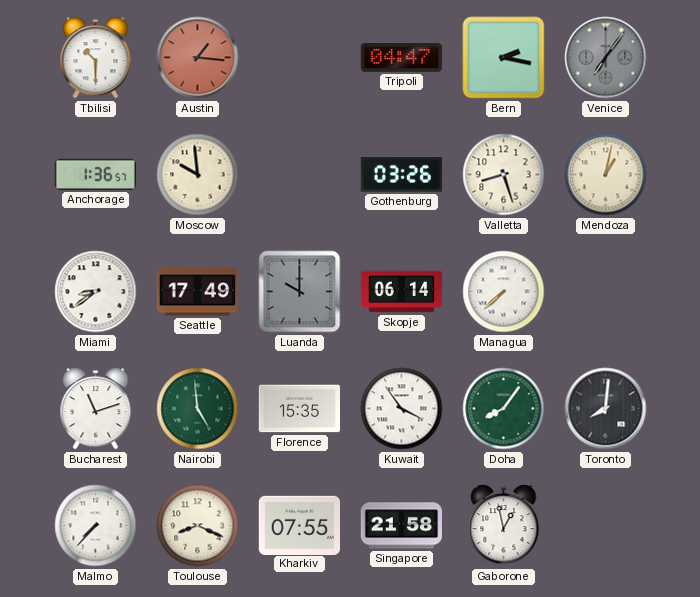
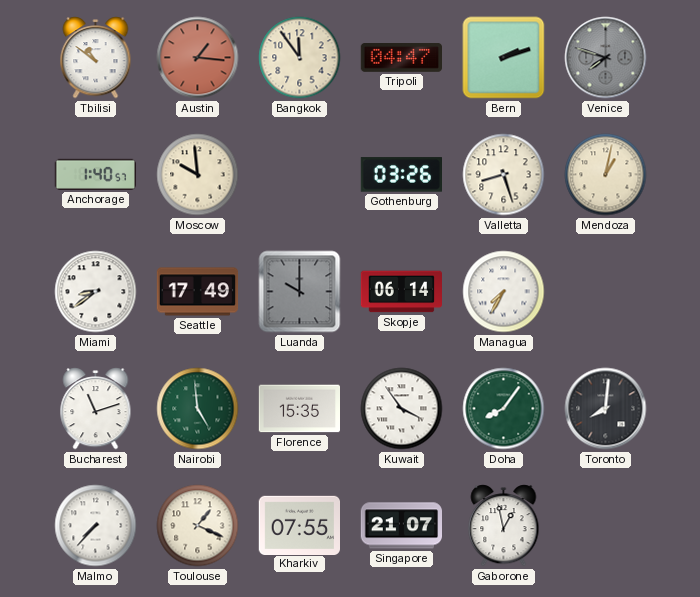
Tbilisi: 10:30 -> 10:51 (96, 58)
Bangkok: none -> 11:54 (300, 58)
Bern: 2:17 -> 2:12 (504, 58)
Venice: 7:06 -> 7:48 (606, 58)
Anchorage: 1:36 -> 1:40 (95, 174)
Managua: 7:38 -> 7:35 (504, 292)
Toulouse: 8:19 -> 1:19 (198, 526)
Singapore: 21:58 -> 21:07 (401, 526)
